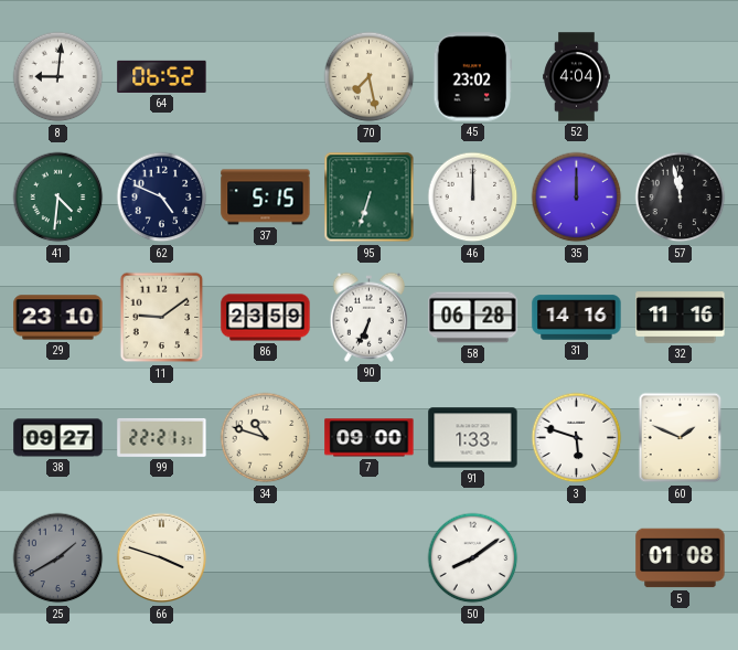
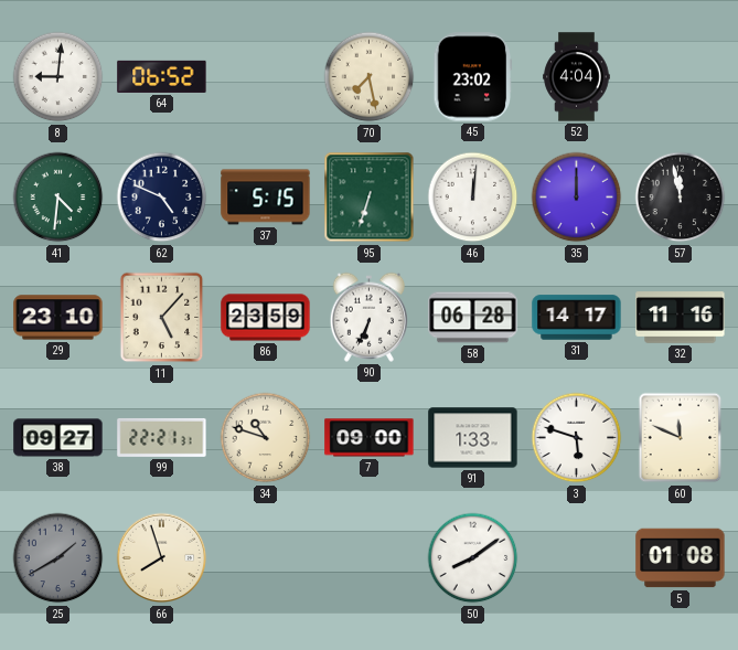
46: 12:00 -> 12:01 (473, 198)
11: 9:09 -> 5:07 (162, 318)
31: 14:16 -> 14:17 (577, 318)
60: 1:49 -> 11:49 (681, 438)
66: 3:48 -> 7:57 (162, 558)
